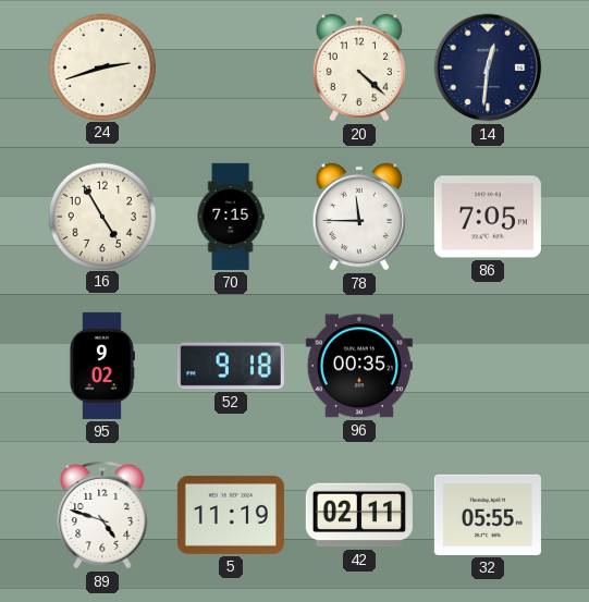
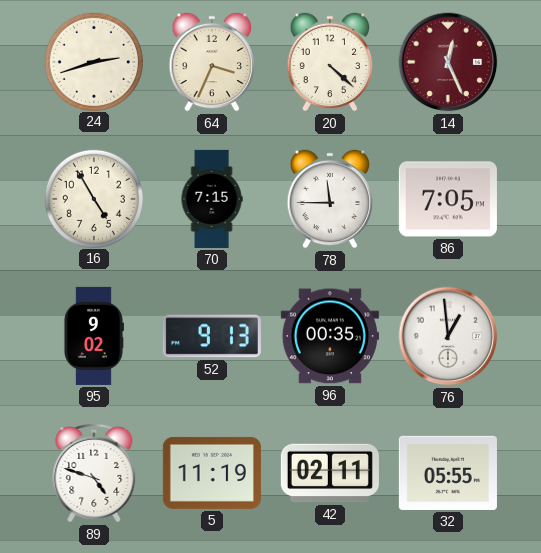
64: none -> 3:34 (212, 62)
14: 12:31 -> 12:26 (448, 62)
14 dial: navy -> burgundy (448, 62)
52: 9:18 -> 9:13 (212, 336)
76: none -> 12:59 (448, 336)
